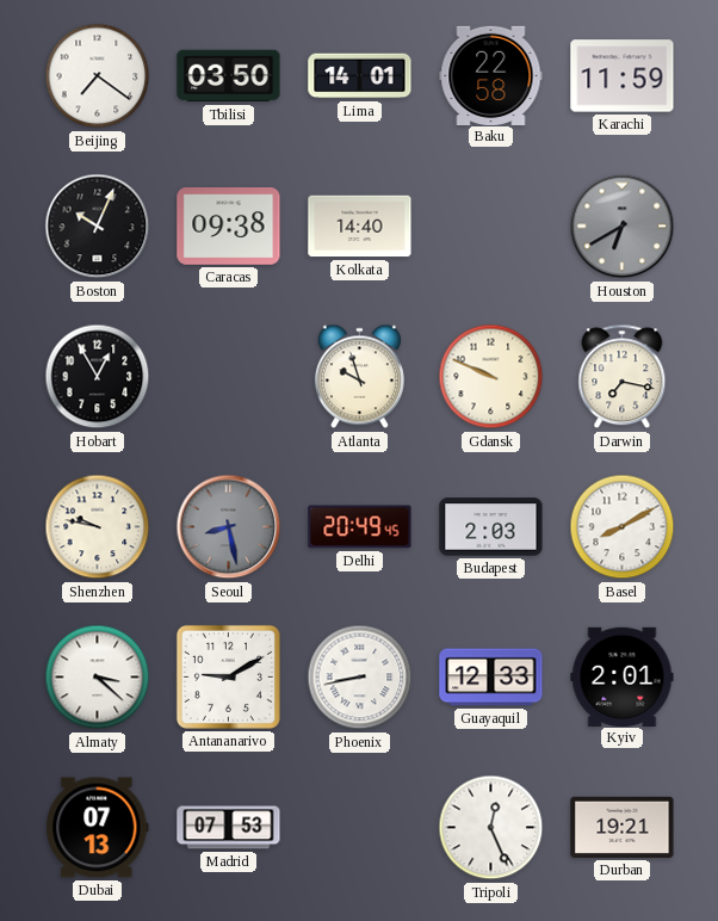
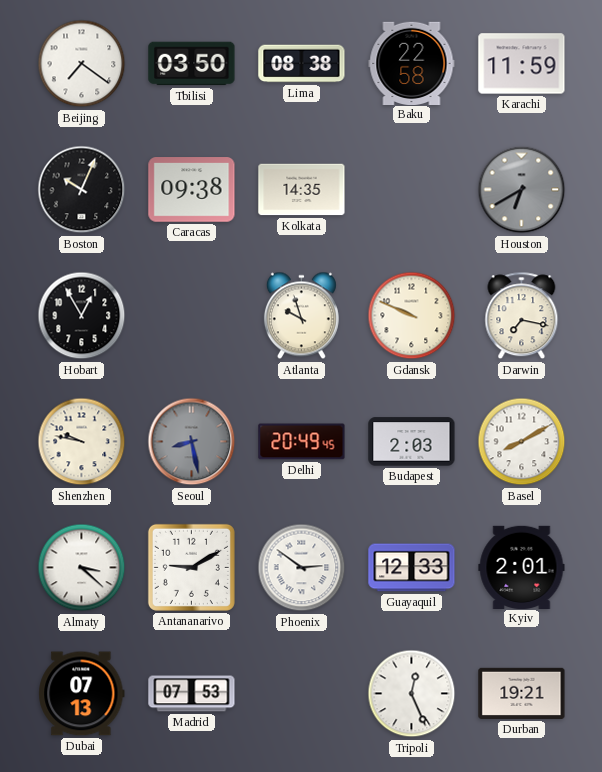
Lima: 14:01 -> 08:38 (302, 64)
Kolkata: 14:40 -> 14:35 (302, 190)
Phoenix: 8:43 -> 2:51 (302, 568)
